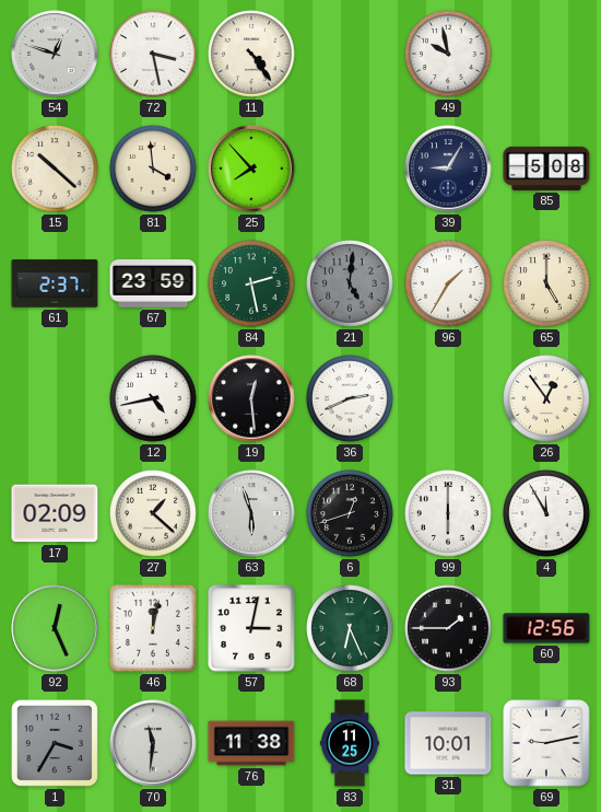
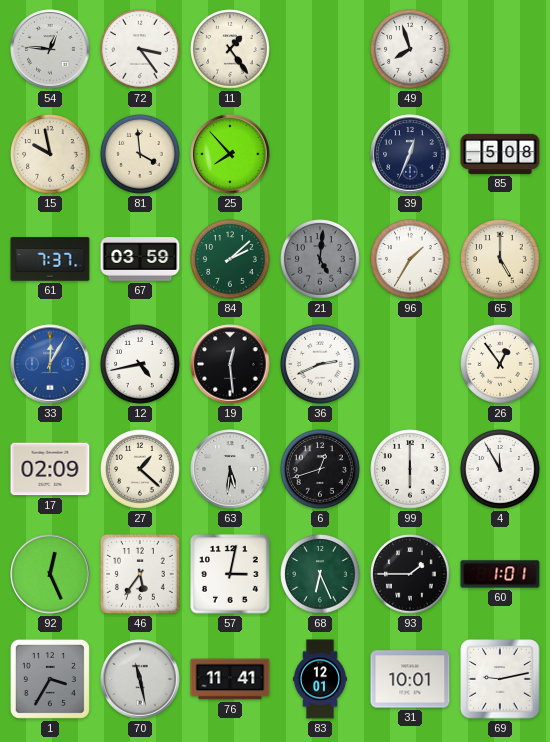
54: 12:48 -> 12:46 (50, 49)
72: 3:28 -> 3:24 (140, 49)
11: 4:24 -> 1:24 (230, 49)
49: 9:58 -> 7:57 (410, 49)
15: 10:22 -> 9:58 (50, 154)
39: 9:05 -> 12:34 (410, 154)
61: 2:37 -> 7:37 (50, 259)
67: 23:59 -> 03:59 (140, 259)
84: 2:28 -> 2:08 (230, 259)
33: none -> 12:05 (50, 364)
63: 5:57 -> 5:31 (230, 469)
46: 12:02 -> 5:36 (141, 575)
60: 12:56 -> 1:01 (500, 574)
70: 11:31 -> 11:28 (140, 679)
76: 11:38 -> 11:41 (230, 679)
83: 11:25 -> 12:01 (320, 679)
